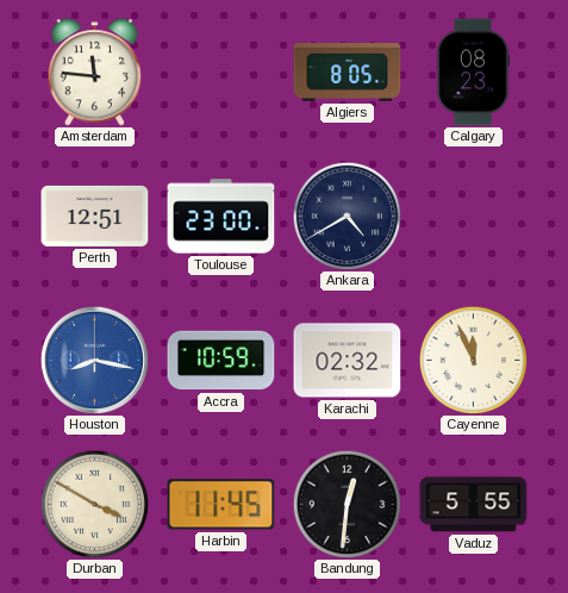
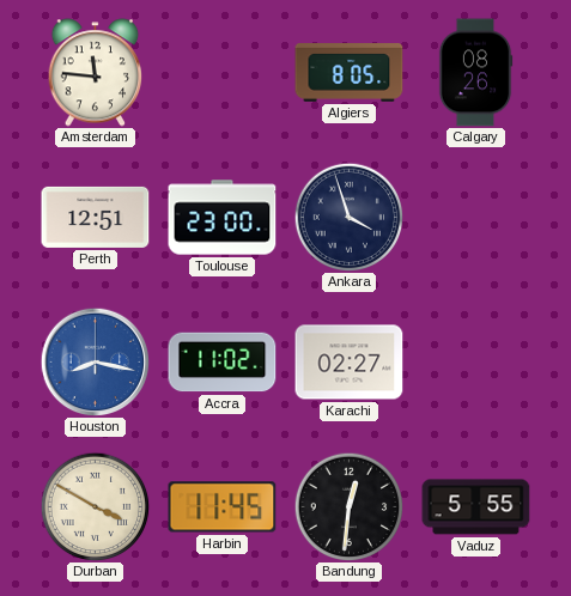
Calgary: 08:23 -> 08:26 (475, 73)
Ankara: 4:40 -> 3:57 (348, 217)
Accra: 10:59 -> 11:02 (223, 363)
Karachi: 02:32 -> 02:27 (350, 363)
Cayenne: 11:56 -> none (473, 360)
